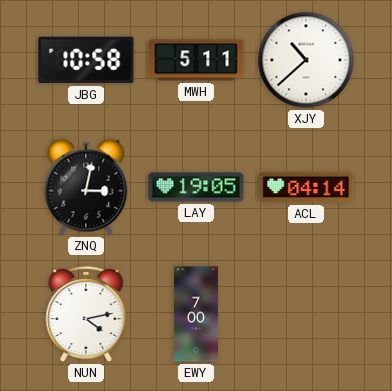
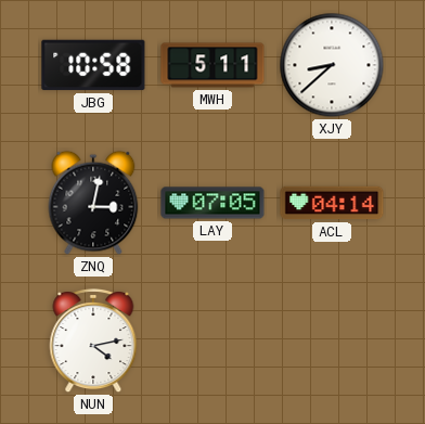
XJY: 10:38 -> 8:38 (332, 65)
LAY: 19:05 -> 07:05 (212, 203)
EWY: 7:00 -> none (196, 314)
